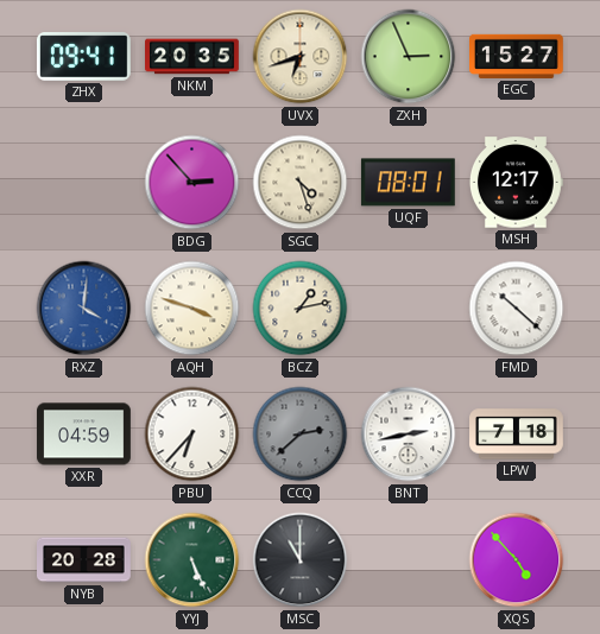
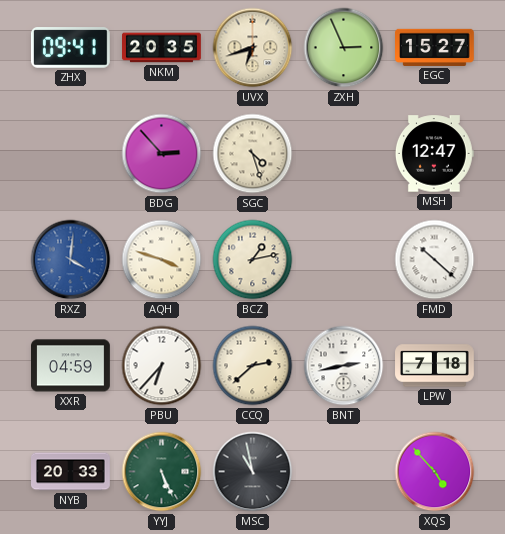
UQF: 08:01 -> none (408, 183)
MSH: 12:17 -> 12:47 (434, 154)
CCQ dial: grey -> cream (253, 366)
NYB: 20:28 -> 20:33 (71, 472)
MSC: 11:00 -> 10:58 (253, 472)
